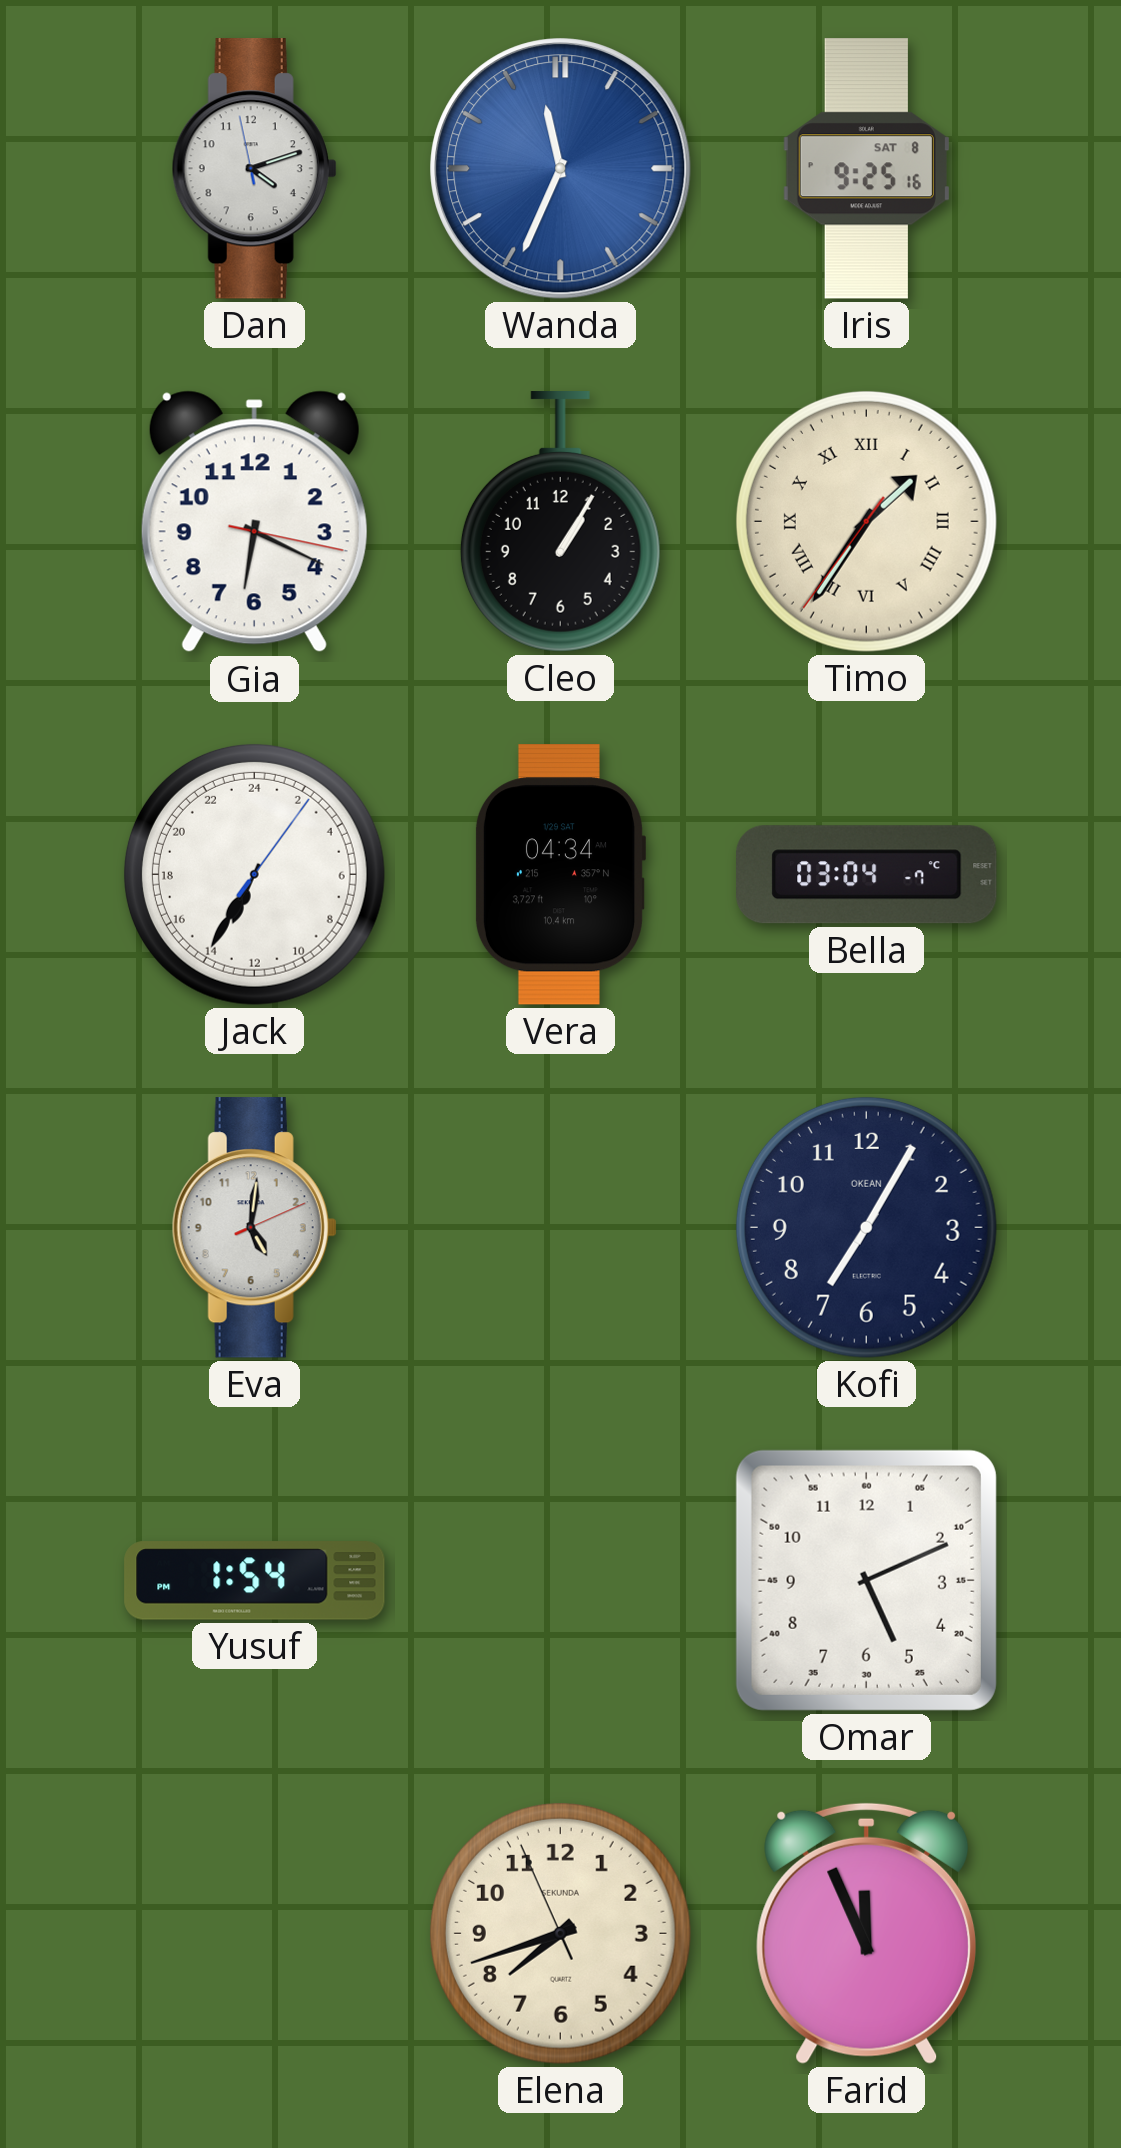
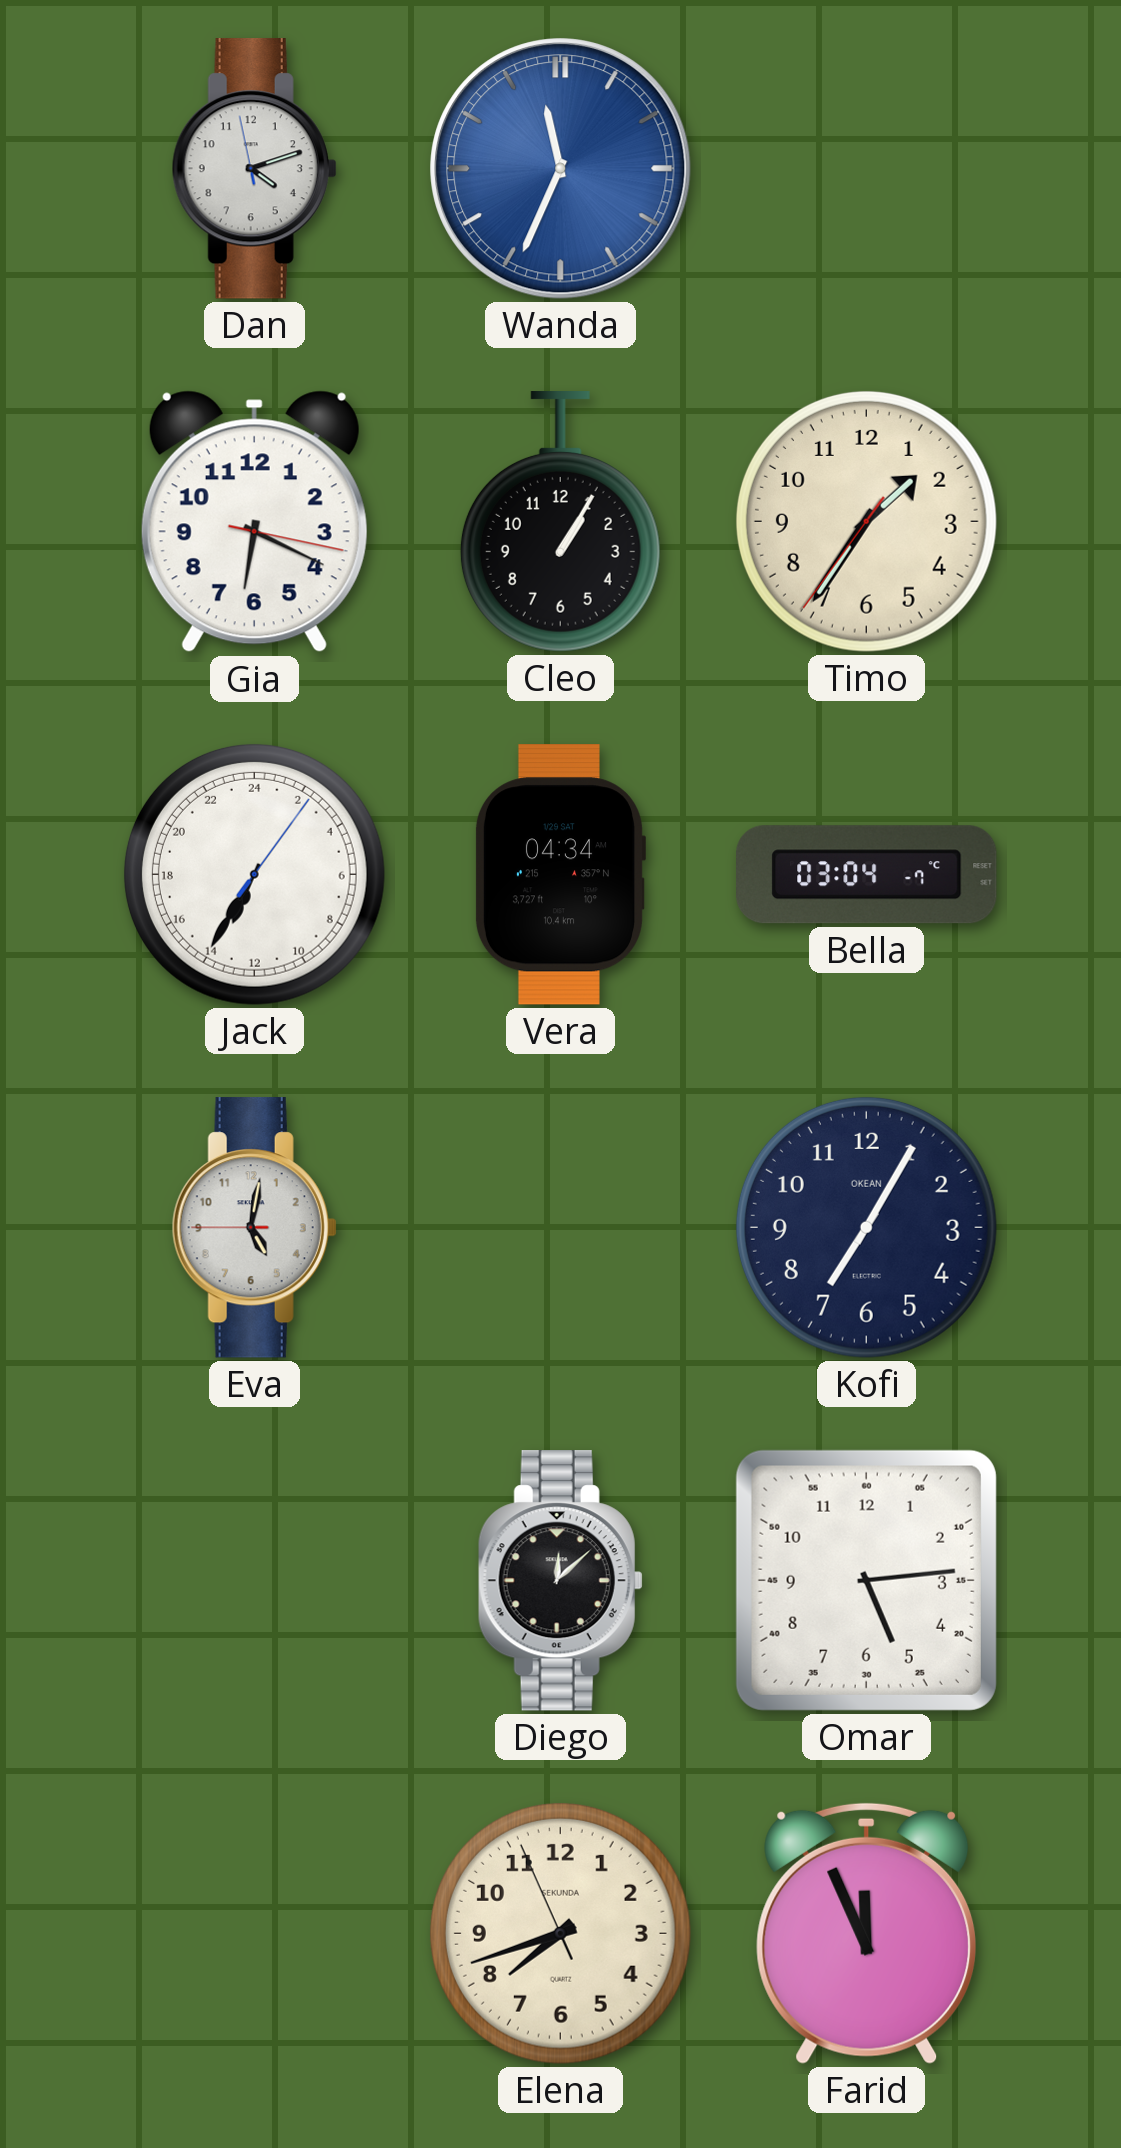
Iris: 9:25 -> none (866, 169)
Timo numerals: Roman -> Arabic (866, 521)
Eva: 5:01:11 -> 5:01:45 (254, 1228)
Yusuf: 1:54 -> none (255, 1581)
Diego: none -> 12:08 (560, 1581)
Omar: 5:11 -> 5:14 (866, 1580)
